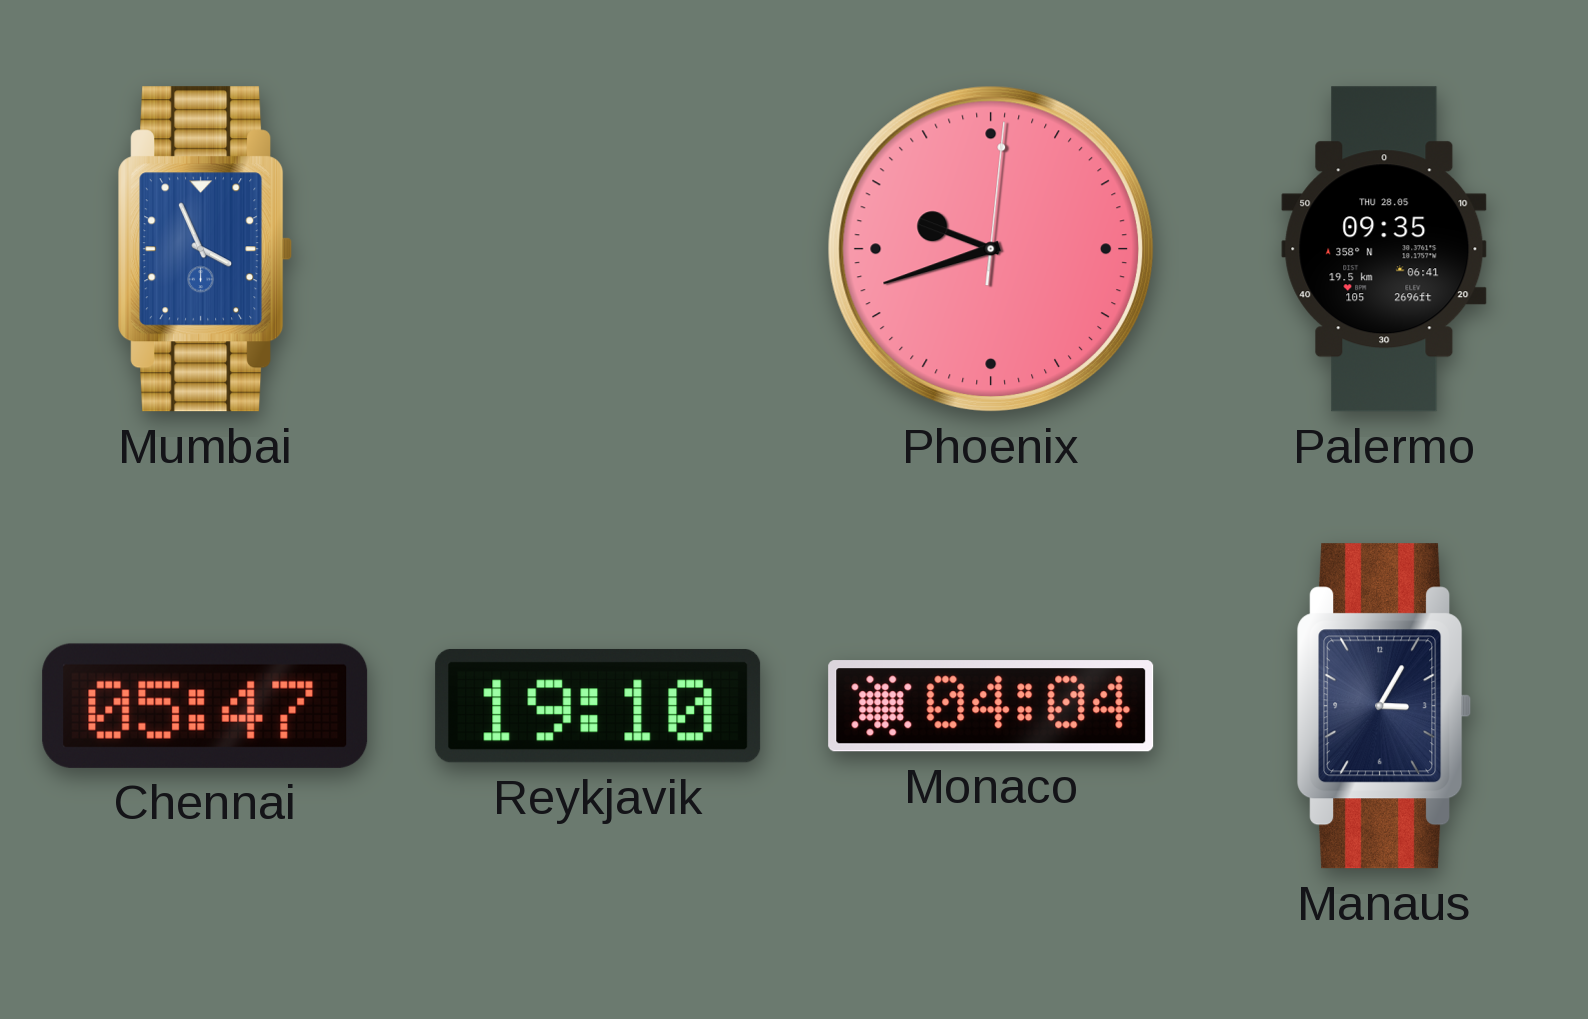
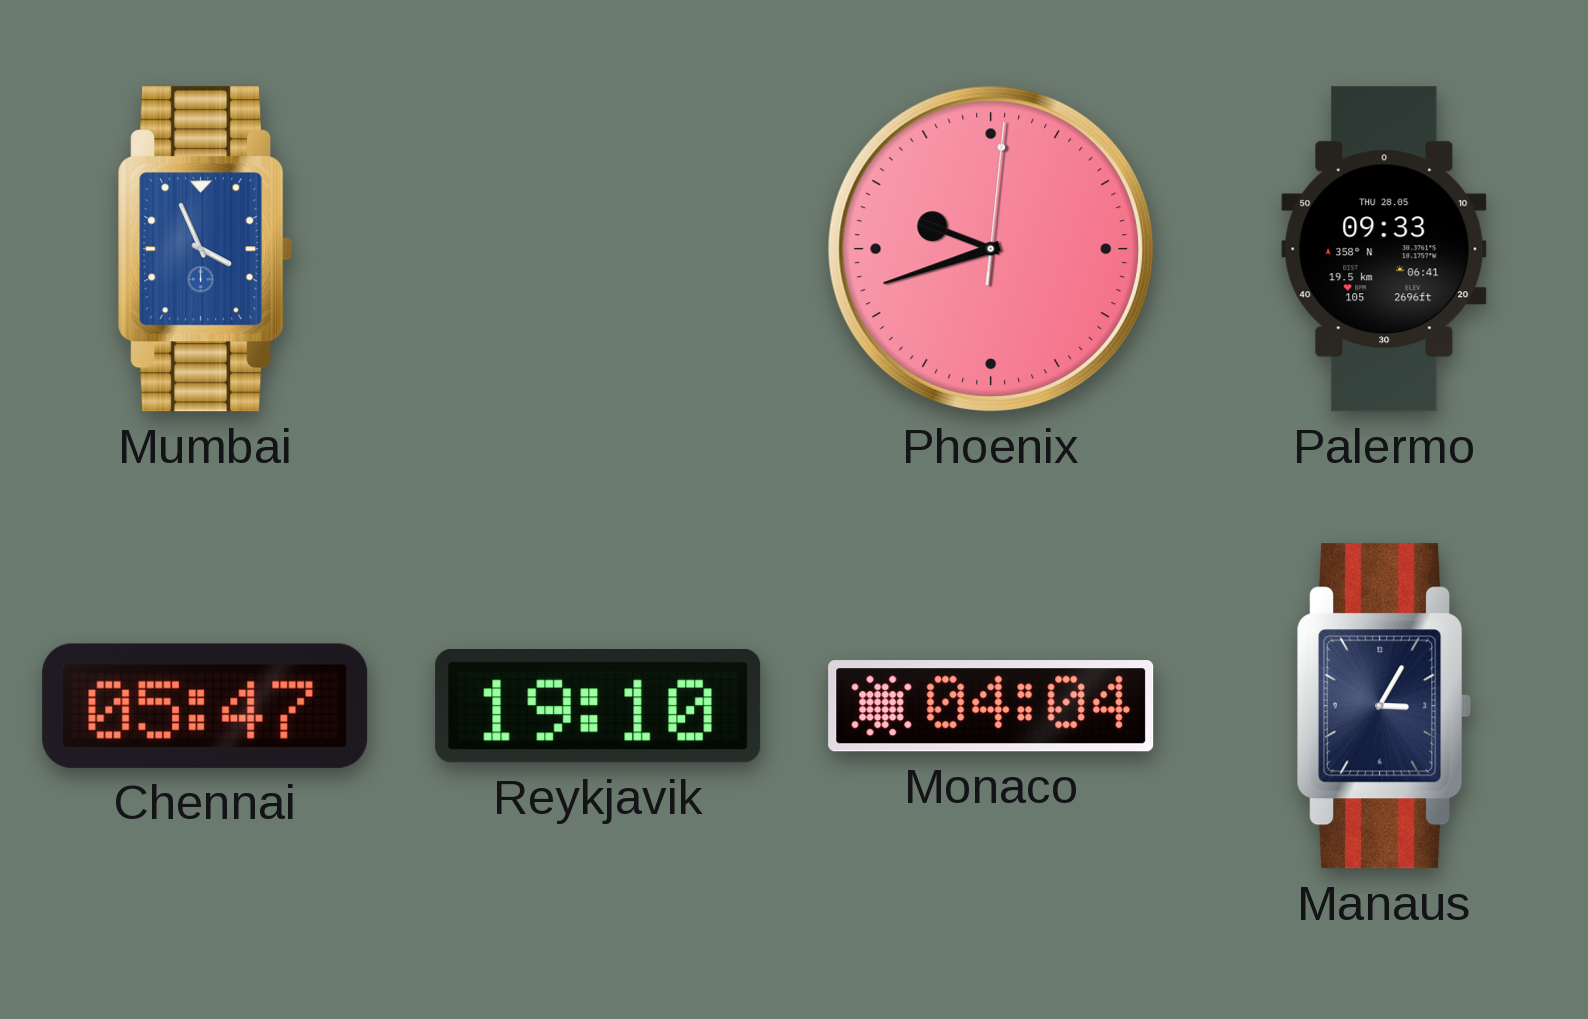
Palermo: 09:35 -> 09:33 (1384, 249)
